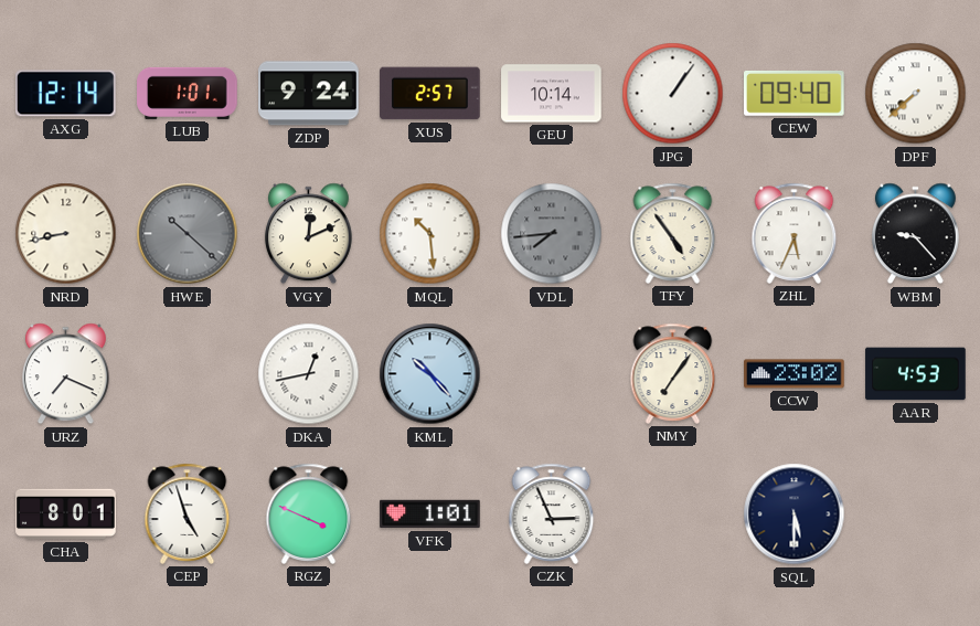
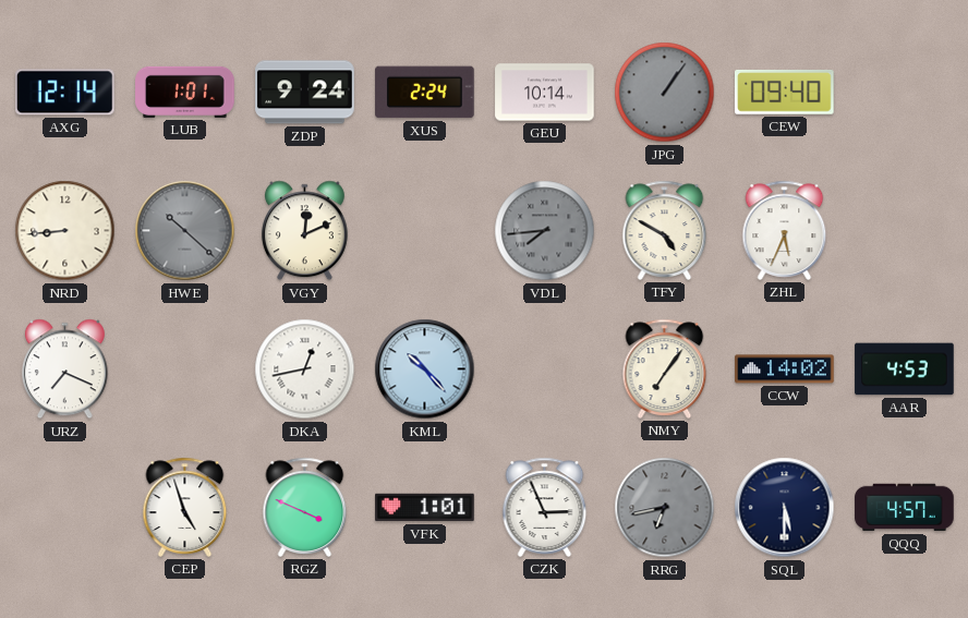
XUS: 2:57 -> 2:24 (425, 93)
JPG dial: white -> grey (665, 93)
DPF: 7:38 -> none (916, 94)
NRD: 8:43 -> 8:44 (65, 231)
MQL: 10:29 -> none (430, 234)
TFY: 4:54 -> 4:50 (665, 230)
WBM: 9:23 -> none (915, 234)
CCW: 23:02 -> 14:02 (785, 369)
CHA: 8:01 -> none (66, 514)
RRG: none -> 6:43 (665, 508)
QQQ: none -> 4:57 (905, 508)
